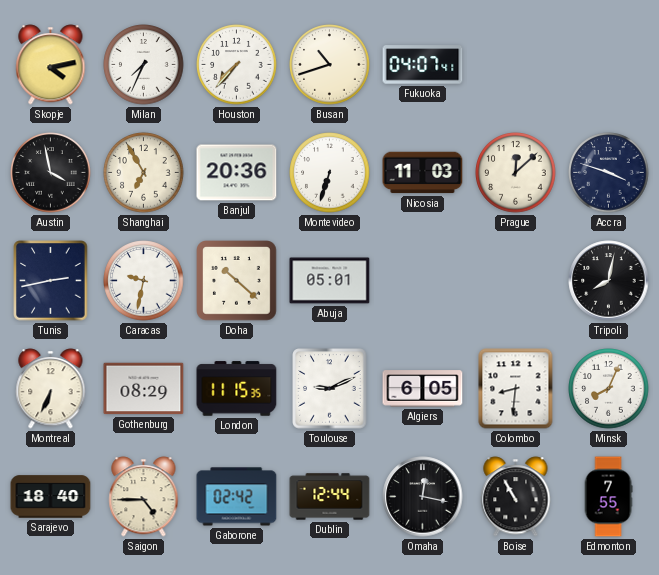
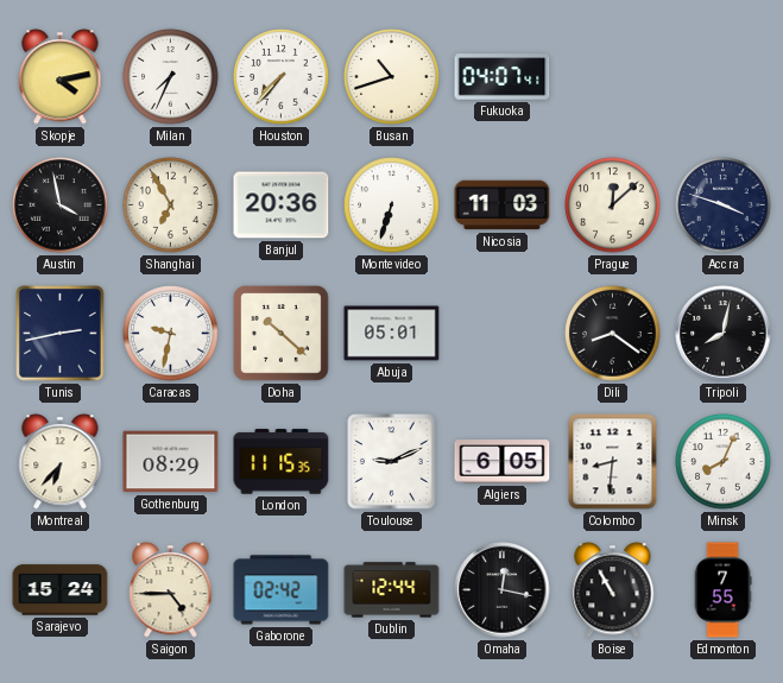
Dili: none -> 8:21 (613, 334)
Montreal: 6:34 -> 6:37 (61, 462)
Sarajevo: 18:40 -> 15:24 (61, 590)
